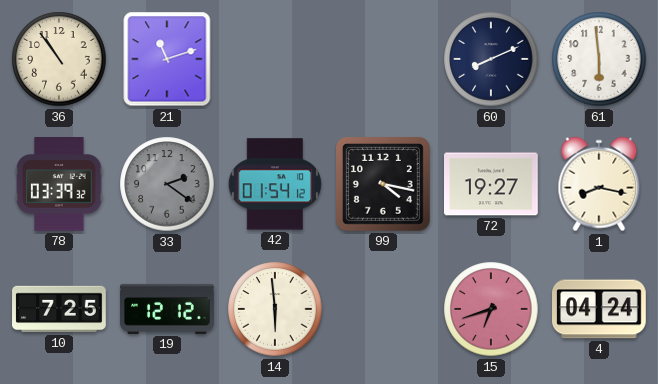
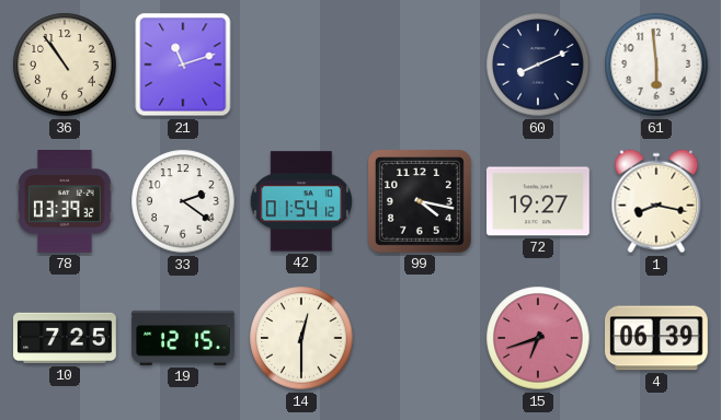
33 dial: grey -> white (183, 201)
19: 12:12 -> 12:15 (183, 338)
14: 5:59 -> 12:30 (301, 338)
4: 04:24 -> 06:39 (657, 338)
